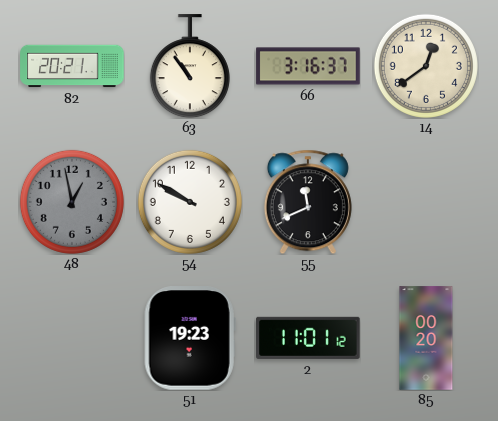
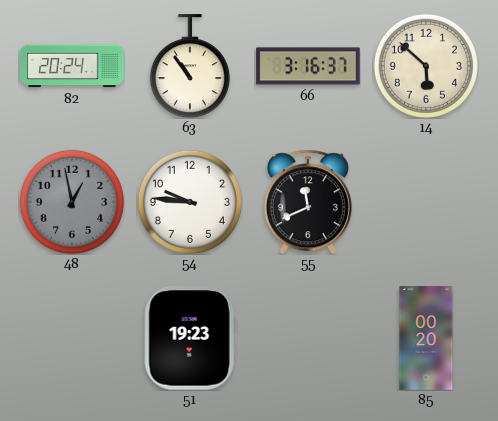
82: 20:21 -> 20:24 (72, 66)
14: 12:39 -> 5:52 (426, 66)
54: 9:50 -> 9:46 (190, 202)
2: 11:01 -> none (308, 338)
